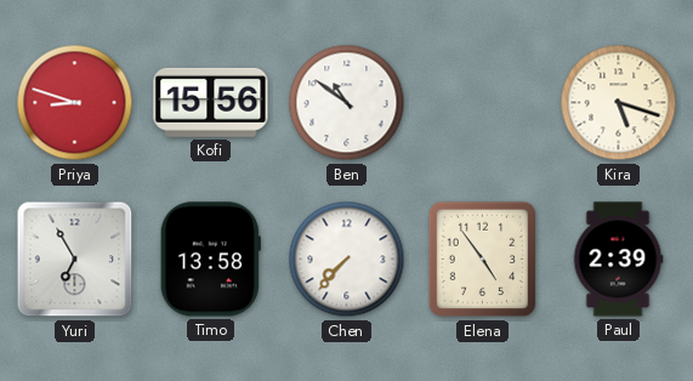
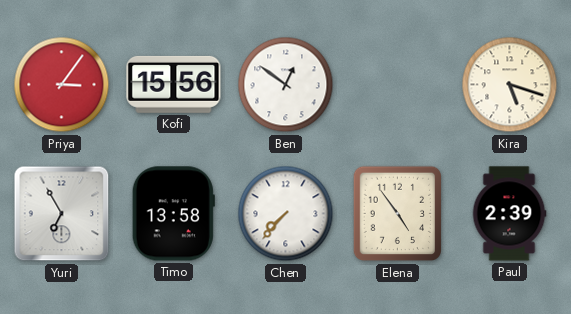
Priya: 8:48 -> 3:06 (62, 85)
Ben: 10:51 -> 12:51 (286, 85)
